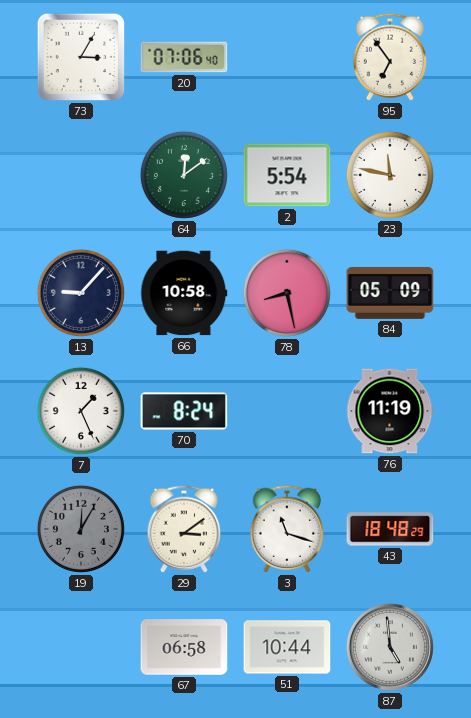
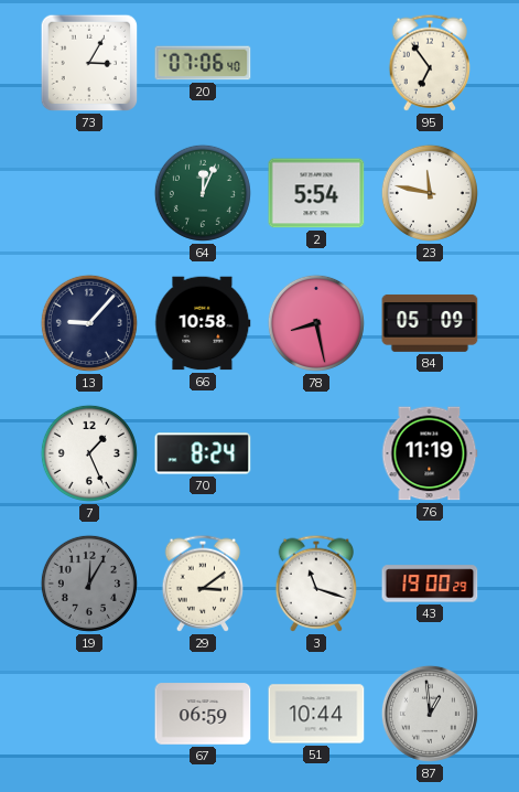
64: 12:09 -> 12:04 (203, 193)
43: 18:48 -> 19:00 (430, 584)
67: 06:58 -> 06:59 (203, 714)
87: 4:59 -> 12:59 (430, 714)
